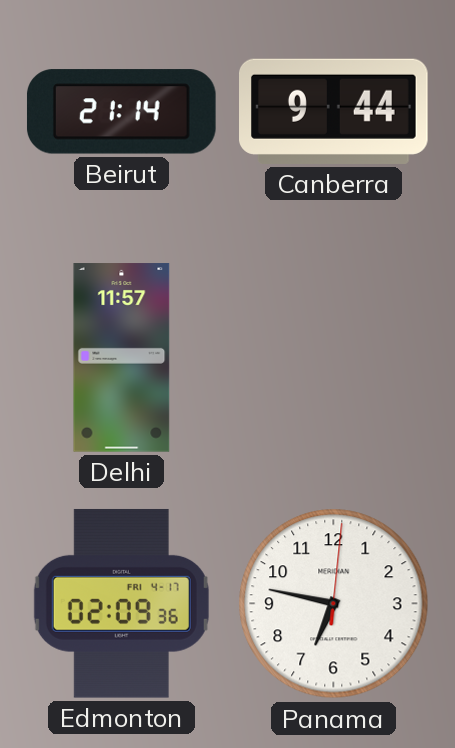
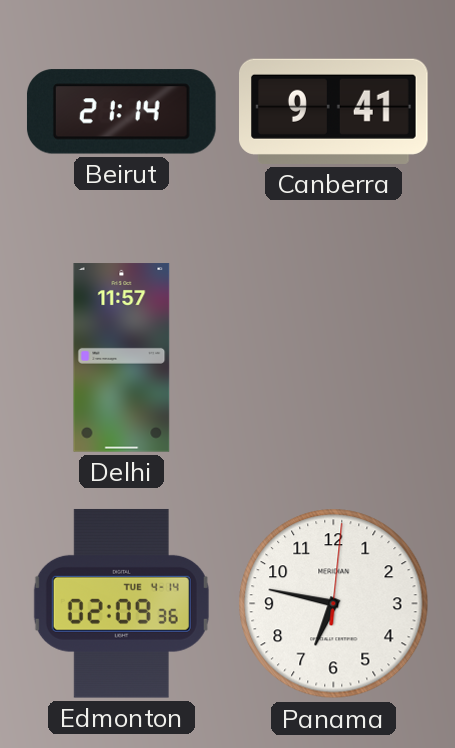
Canberra: 9:44 -> 9:41 (334, 111)
Edmonton date: FRI 4-17 -> TUE 4-14 (121, 603)
